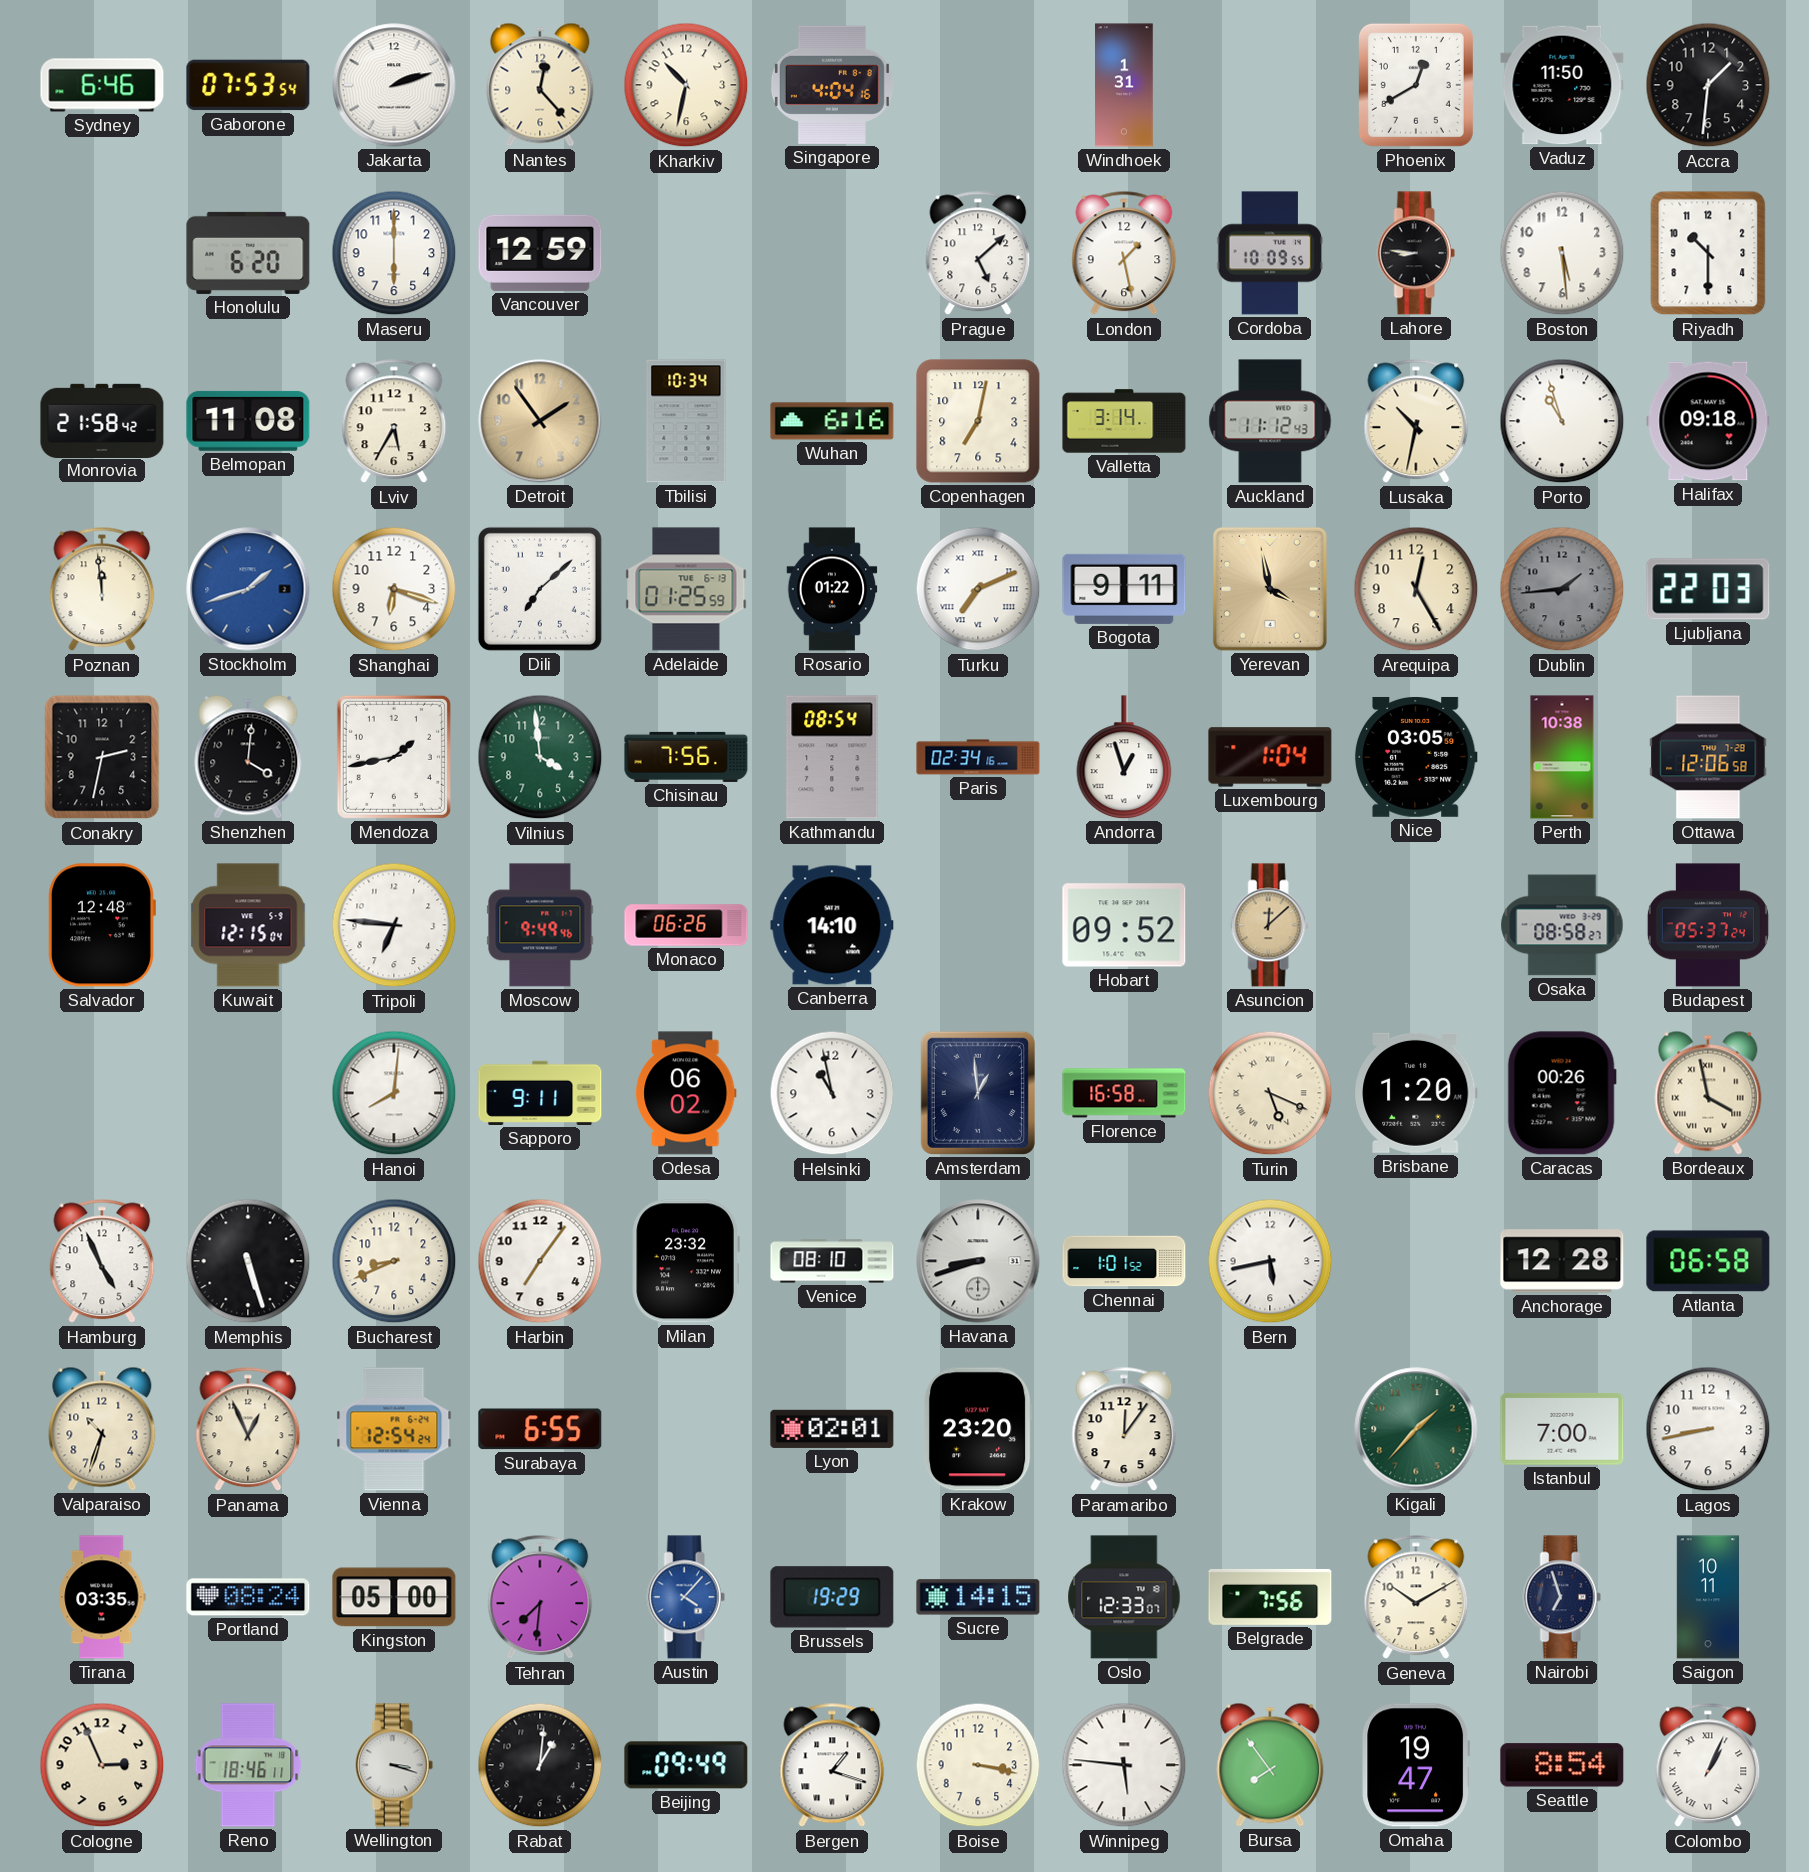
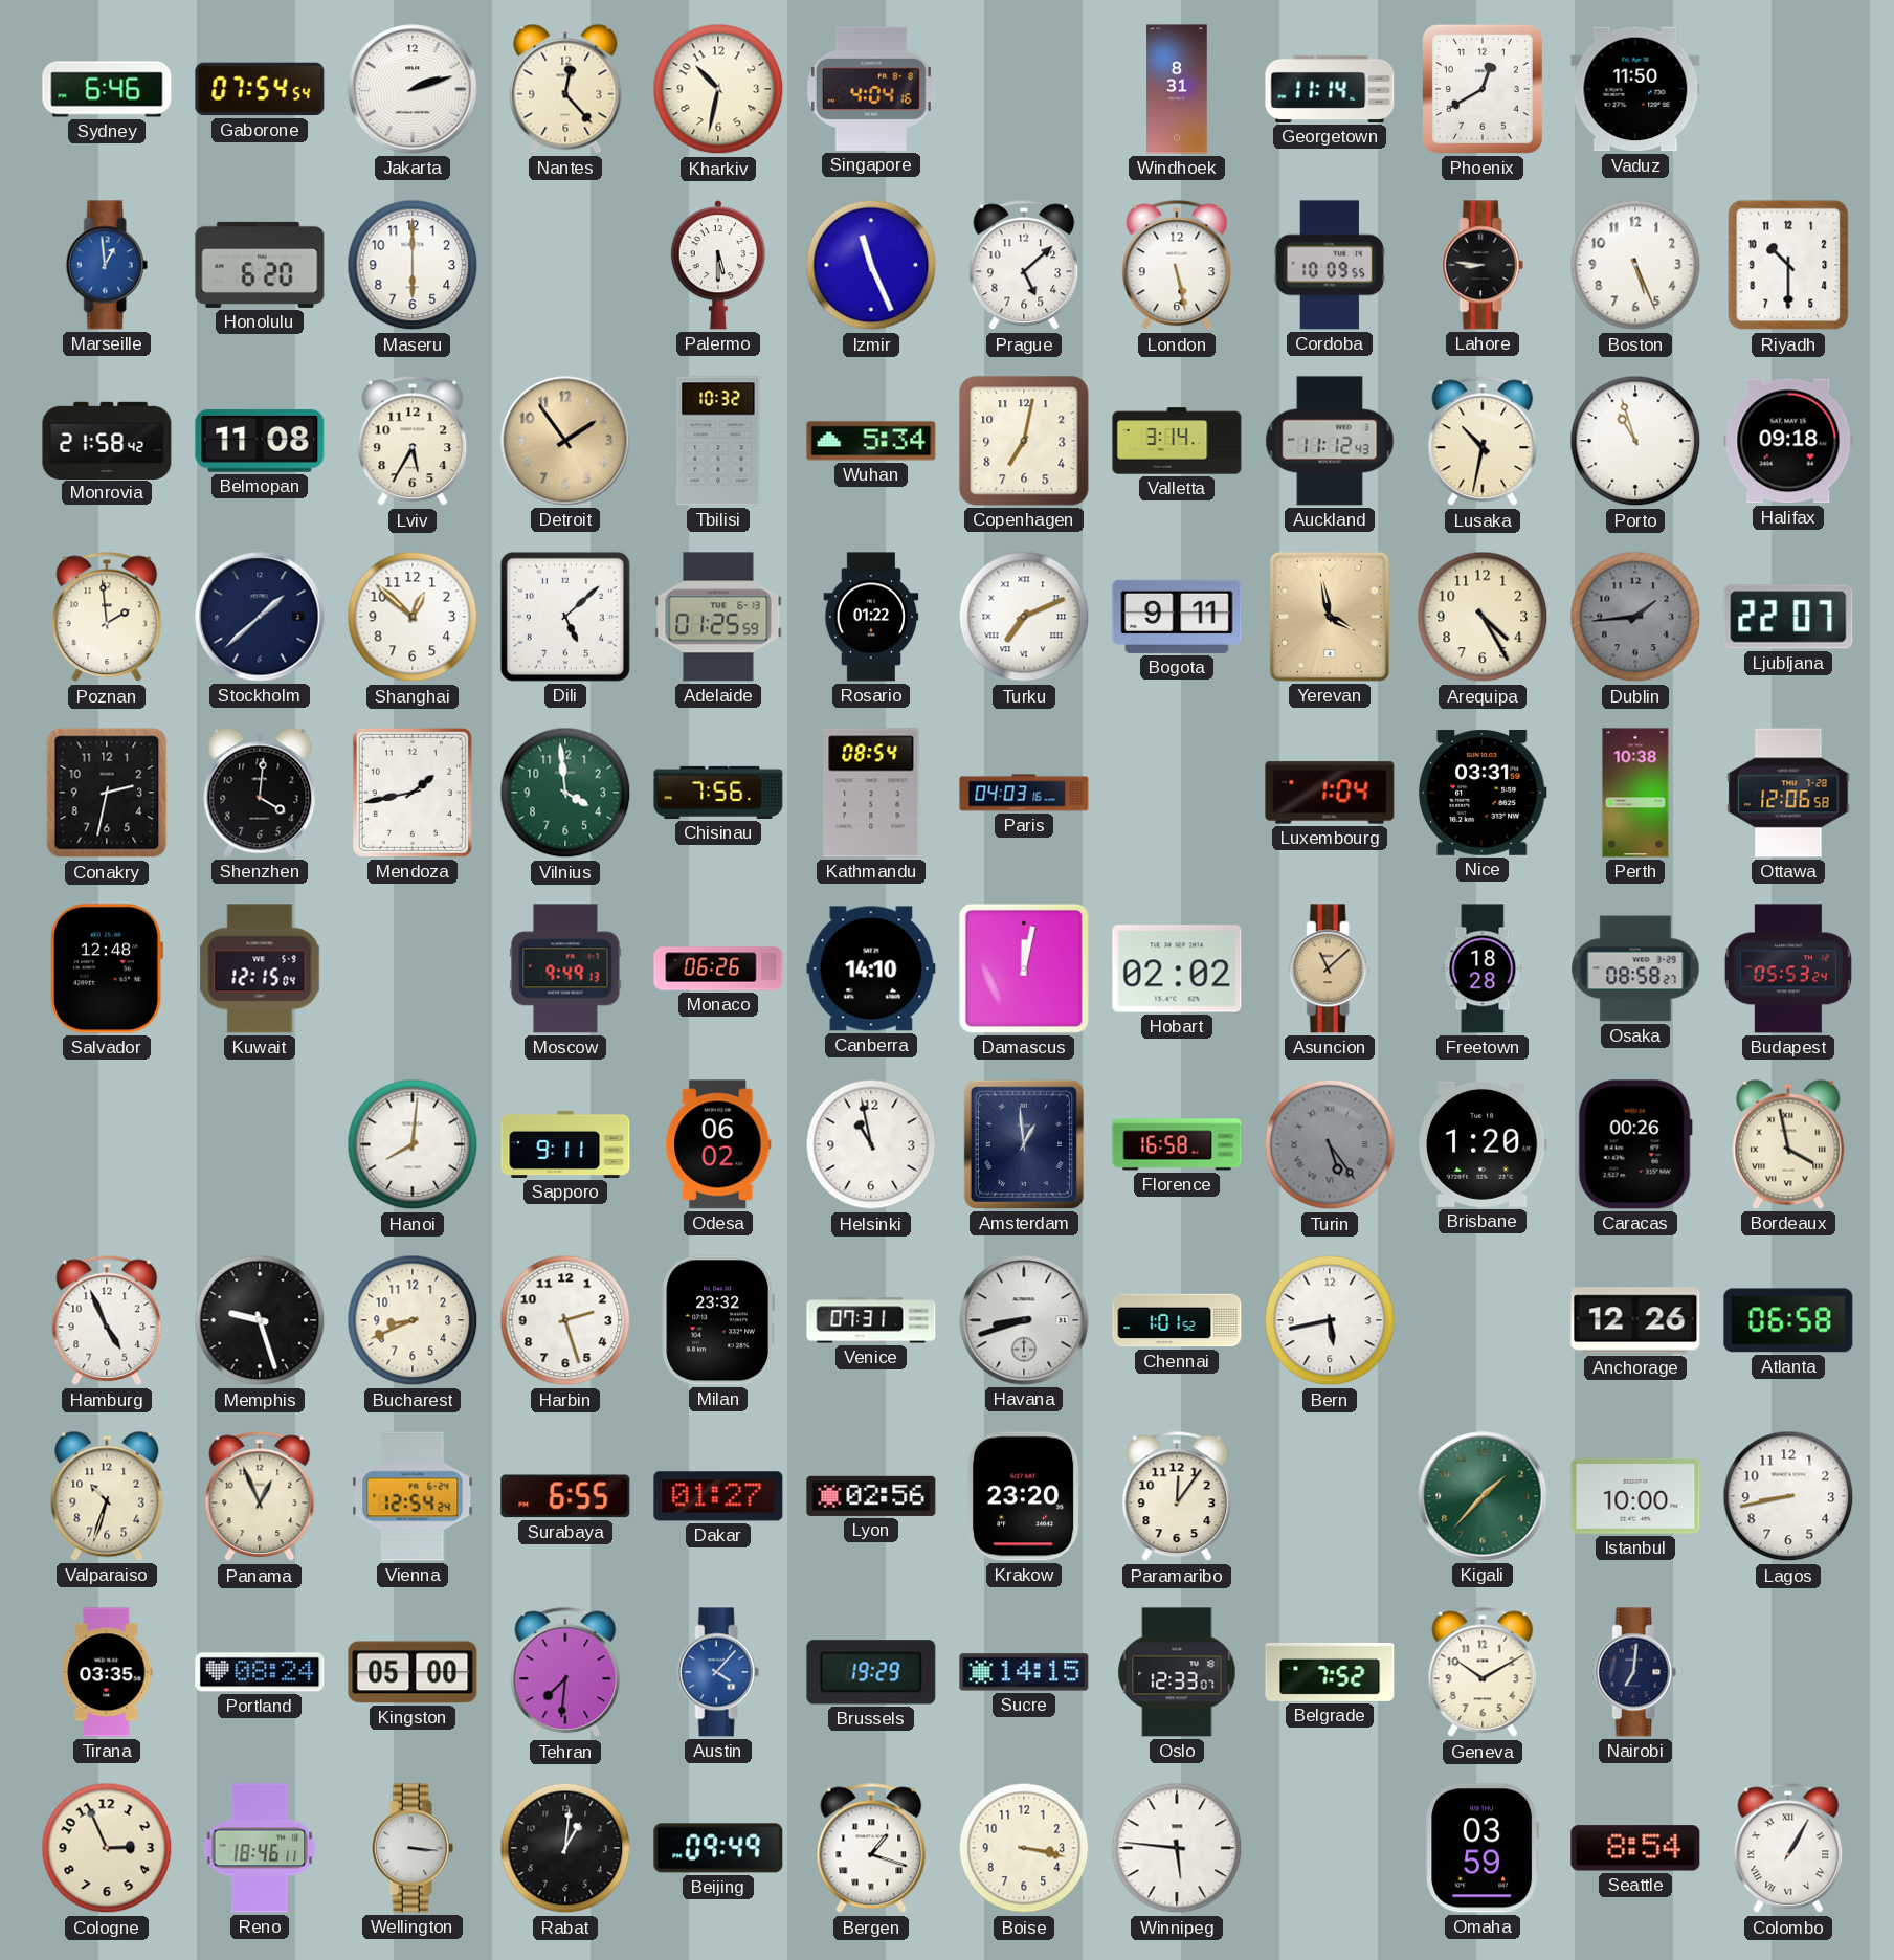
Gaborone: 07:53 -> 07:54 (260, 89)
Windhoek: 1:31 -> 8:31 (1177, 89)
Georgetown: none -> 11:14 (1330, 89)
Accra: 1:31 -> none (1708, 85)
Marseille: none -> 12:59 (107, 265)
Vancouver: 12:59 -> none (540, 253)
Palermo: none -> 5:30 (718, 265)
Izmir: none -> 11:26 (871, 265)
London: 1:28 -> 5:28 (1177, 265)
Boston: 5:29 -> 5:26 (1635, 265)
Tbilisi: 10:34 -> 10:32 (718, 441)
Wuhan: 6:16 -> 5:34 (871, 441)
Poznan: 11:59 -> 1:59 (107, 617)
Stockholm: 1:42 -> 1:38 (260, 617)
Stockholm dial: blue -> navy (260, 617)
Shanghai: 6:18 -> 12:52 (413, 617)
Dili: 7:08 -> 5:08 (565, 617)
Arequipa: 12:25 -> 4:25 (1483, 617)
Ljubljana: 22:03 -> 22:07 (1788, 617)
Paris: 02:34 -> 04:03 (1024, 793)
Andorra: 12:57 -> none (1124, 757)
Nice: 03:05 -> 03:31 (1483, 793)
Tripoli: 6:46 -> none (394, 925)
Moscow: 9:49:46 -> 9:49:13 (565, 968)
Damascus: none -> 12:02 (1024, 968)
Hobart: 09:52 -> 02:02 (1177, 968)
Asuncion: 12:08 -> 11:08 (1330, 968)
Freetown: none -> 18:28 (1483, 968)
Budapest: 05:37 -> 05:53 (1788, 968)
Turin: 5:19 -> 5:24 (1330, 1144)
Turin dial: cream -> grey (1330, 1144)
Memphis: 5:27 -> 9:27 (260, 1320)
Harbin: 7:06 -> 2:27 (565, 1320)
Venice: 08:10 -> 07:31 (871, 1320)
Anchorage: 12:28 -> 12:26 (1635, 1320)
Dakar: none -> 01:27 (718, 1496)
Lyon: 02:01 -> 02:56 (871, 1496)
Istanbul: 7:00 -> 10:00 (1635, 1496)
Belgrade: 7:56 -> 7:52 (1330, 1672)
Nairobi: 6:57 -> 7:01 (1635, 1672)
Saigon: 10:11 -> none (1707, 1597)
Wellington: 3:18 -> 3:16 (413, 1848)
Bursa: 7:54 -> none (1270, 1765)
Omaha: 19:47 -> 03:59 (1483, 1848)
Colombo: 1:04 -> 1:05 (1788, 1848)
